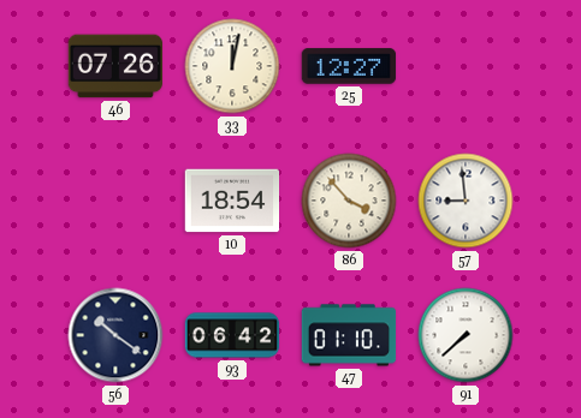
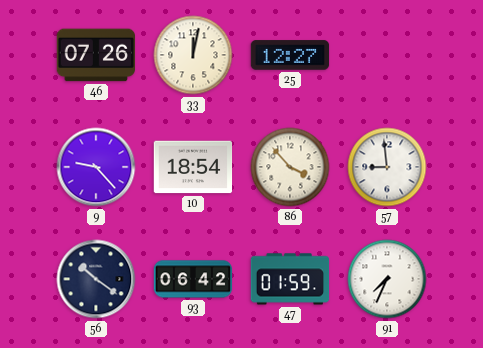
9: none -> 9:23 (96, 167)
47: 01:10 -> 01:59 (290, 279)
91: 7:38 -> 7:34 (387, 279)
